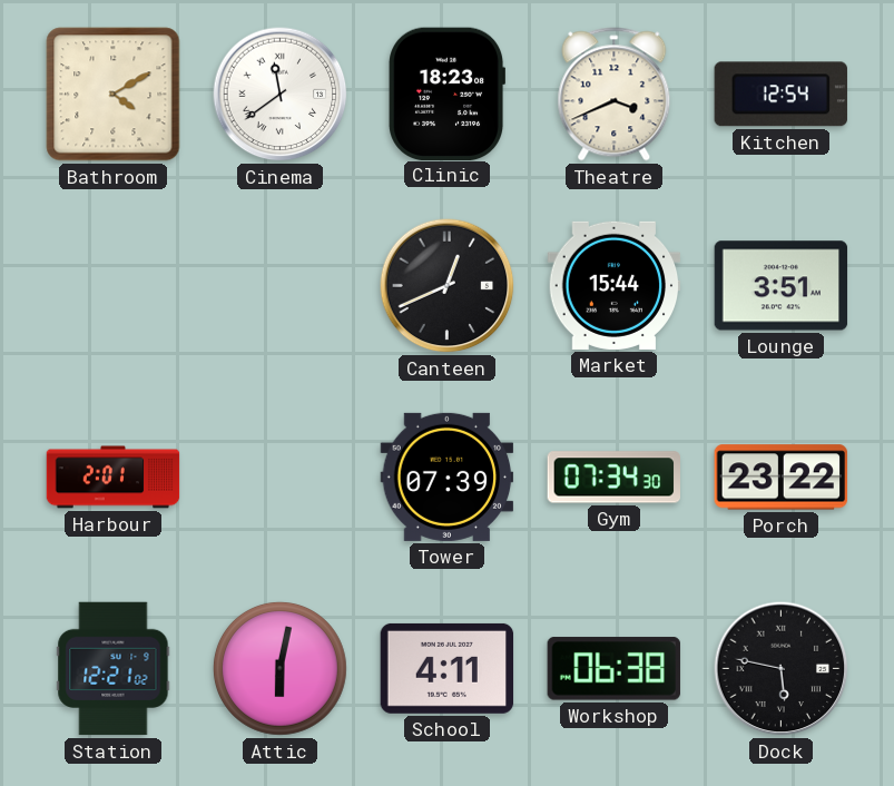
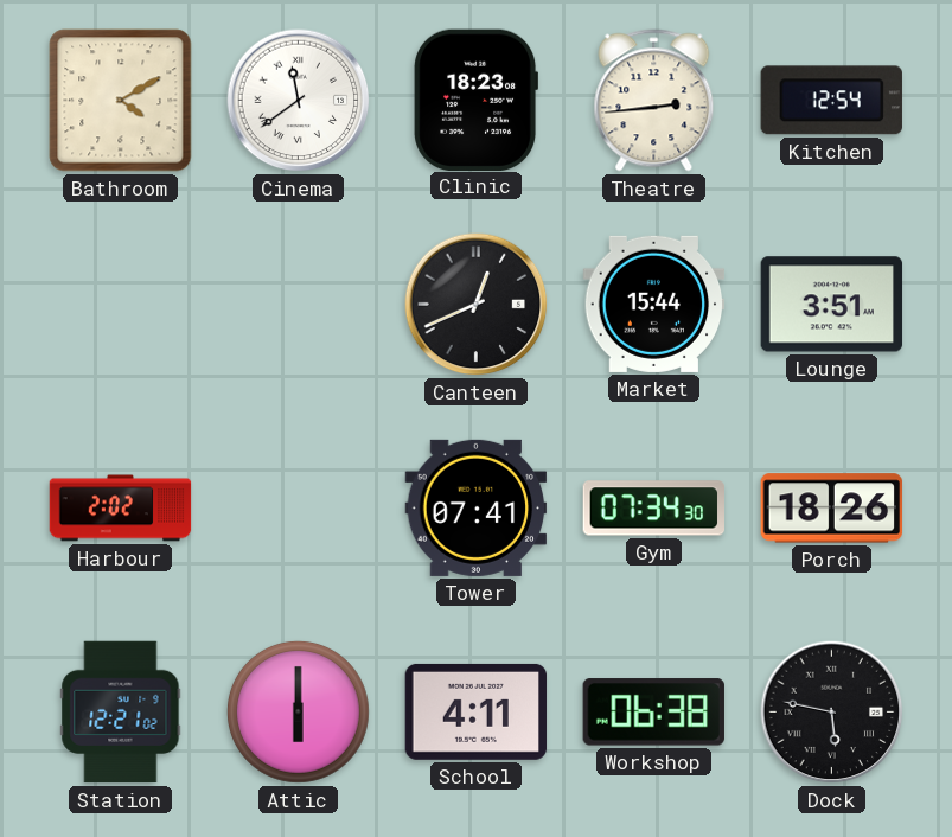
Theatre: 3:41 -> 2:44 (654, 101)
Harbour: 2:01 -> 2:02 (121, 509)
Tower: 07:39 -> 07:41 (477, 507)
Porch: 23:22 -> 18:26 (832, 509)
Attic: 6:02 -> 6:00 (299, 713)
